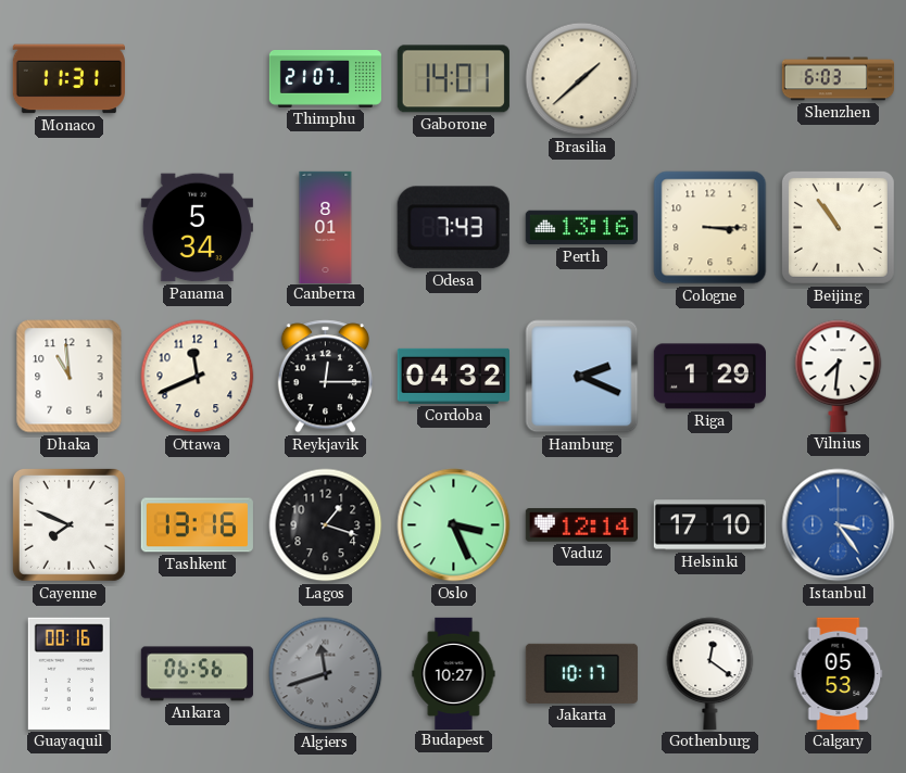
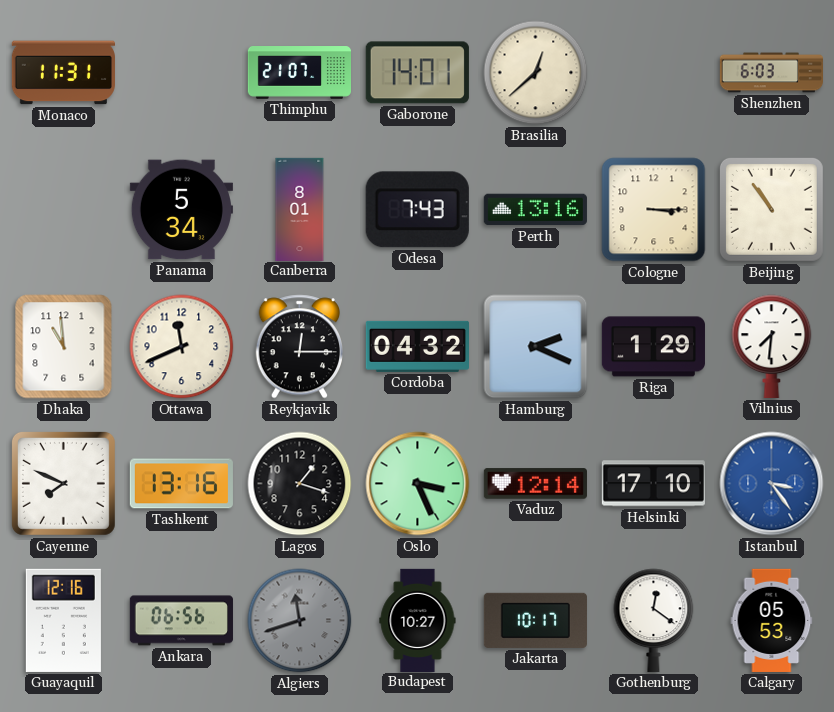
Brasilia: 1:38 -> 12:38 (536, 73)
Guayaquil: 00:16 -> 12:16 (63, 620)
